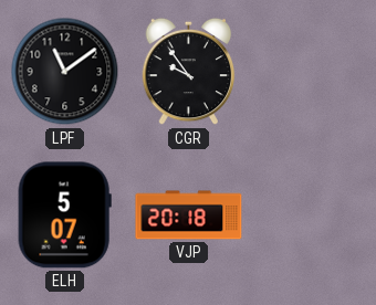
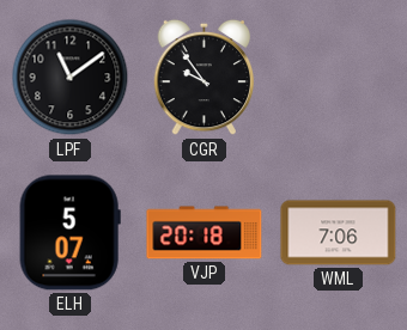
WML: none -> 7:06 (339, 233)
